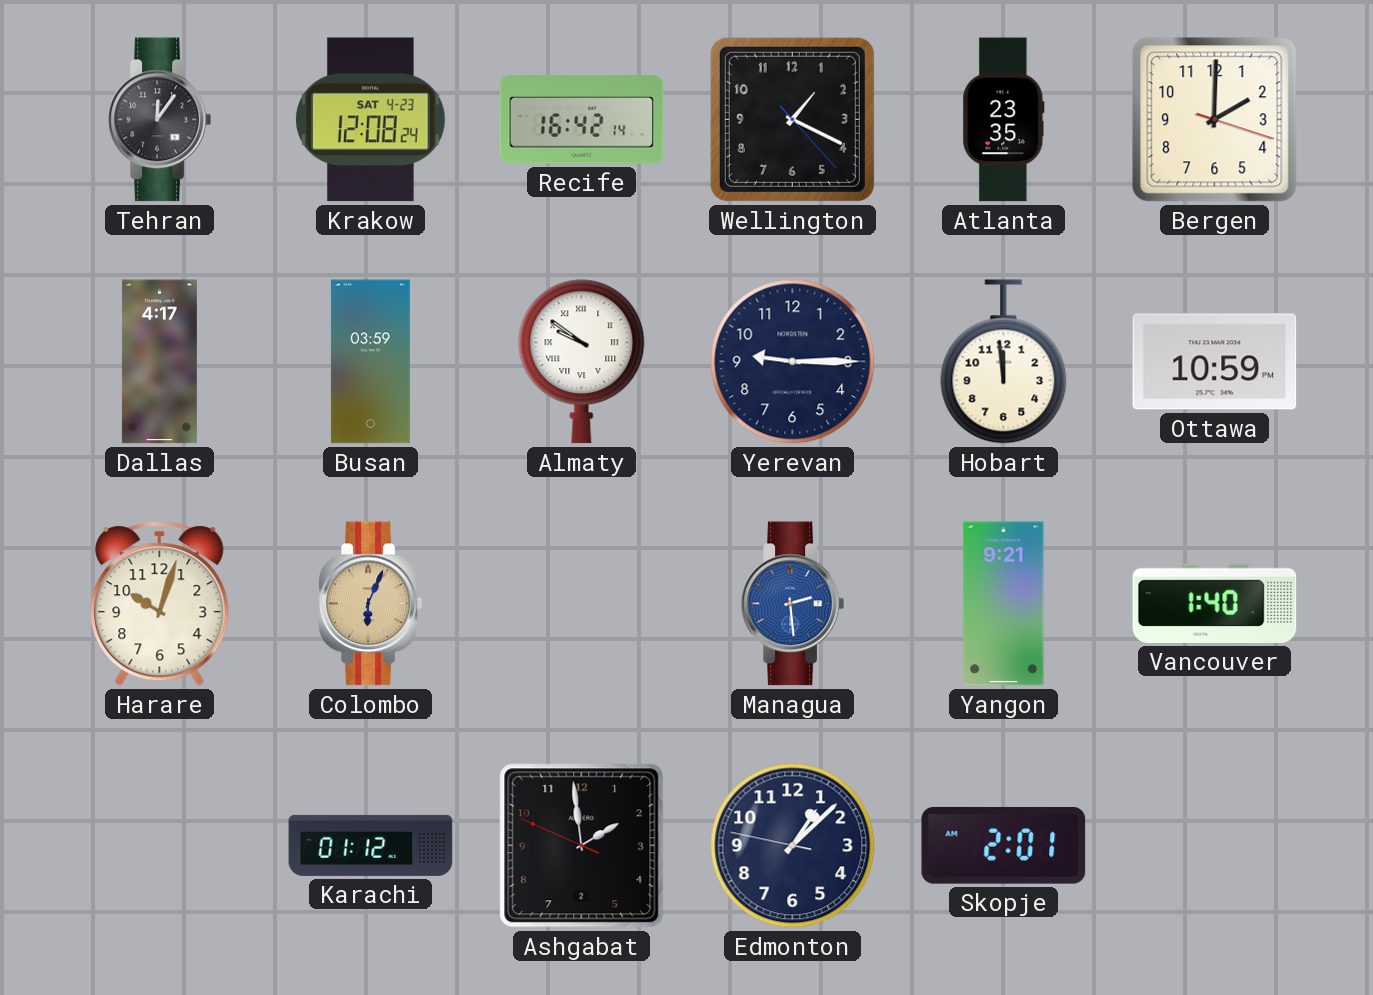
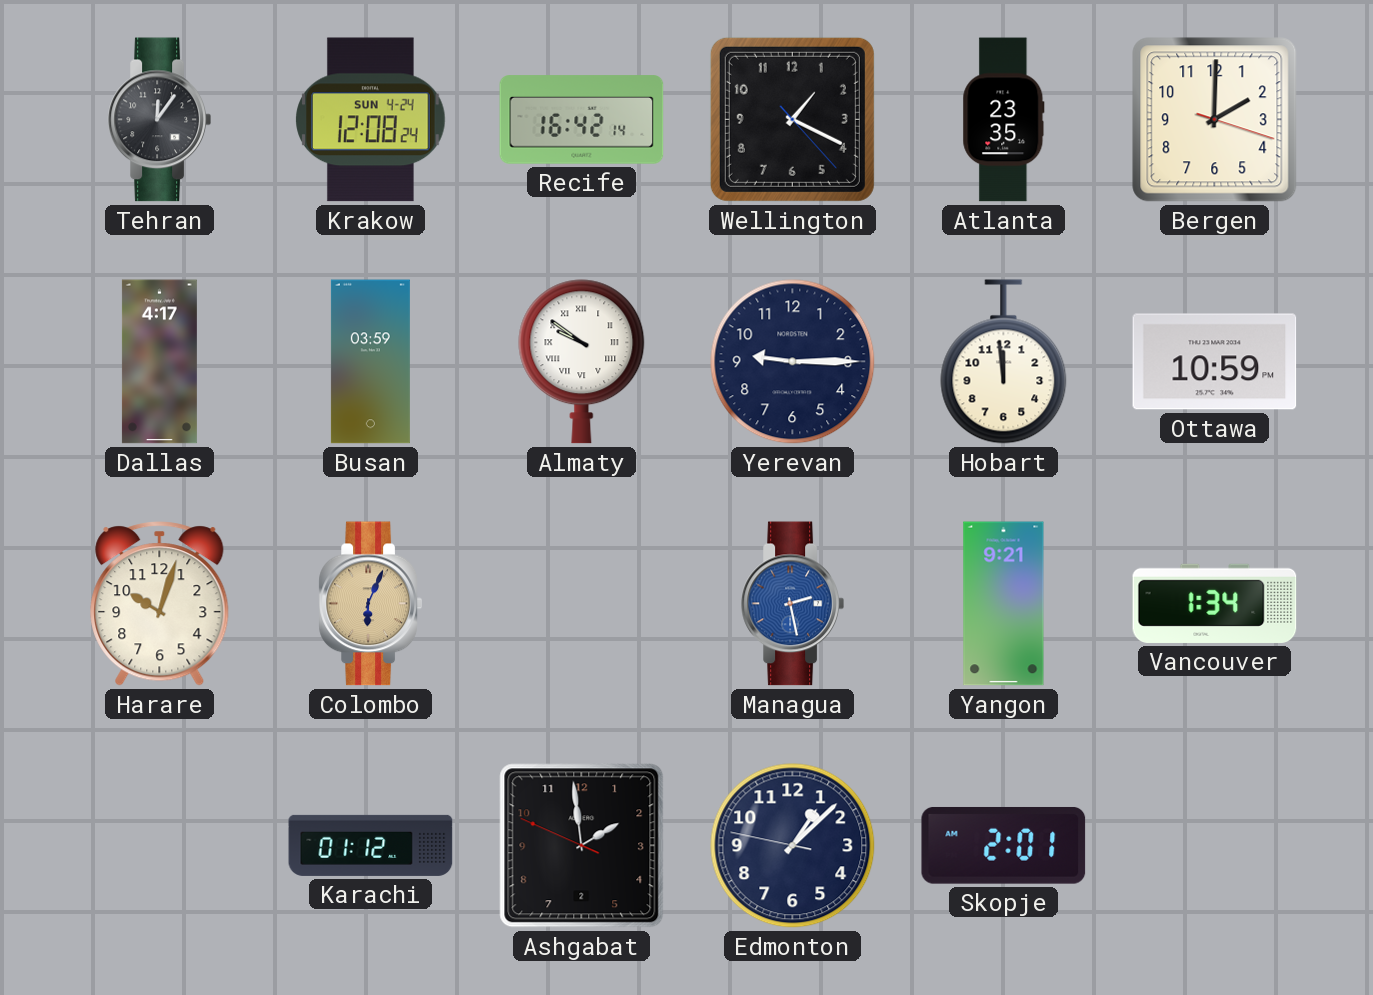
Krakow date: SAT 4-23 -> SUN 4-24 (371, 120)
Managua: 2:29 -> 2:28 (792, 604)
Vancouver: 1:40 -> 1:34 (1215, 603)
